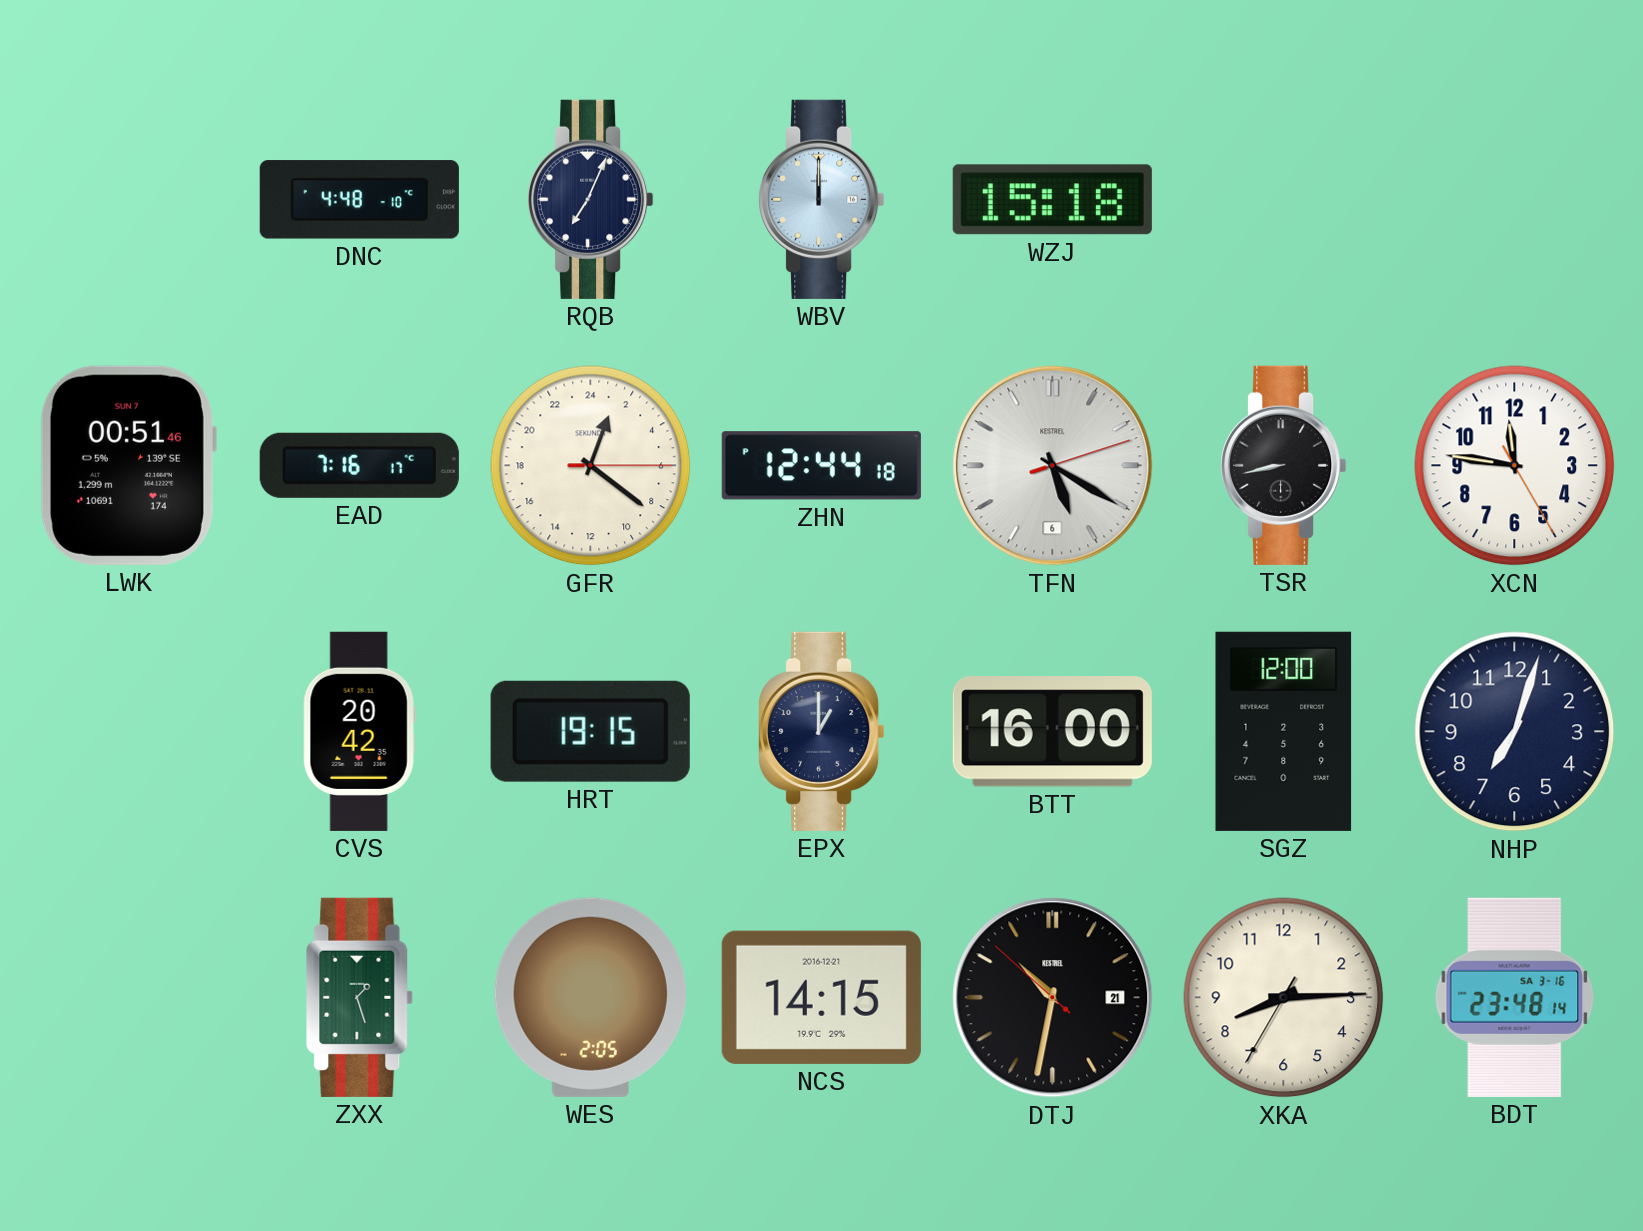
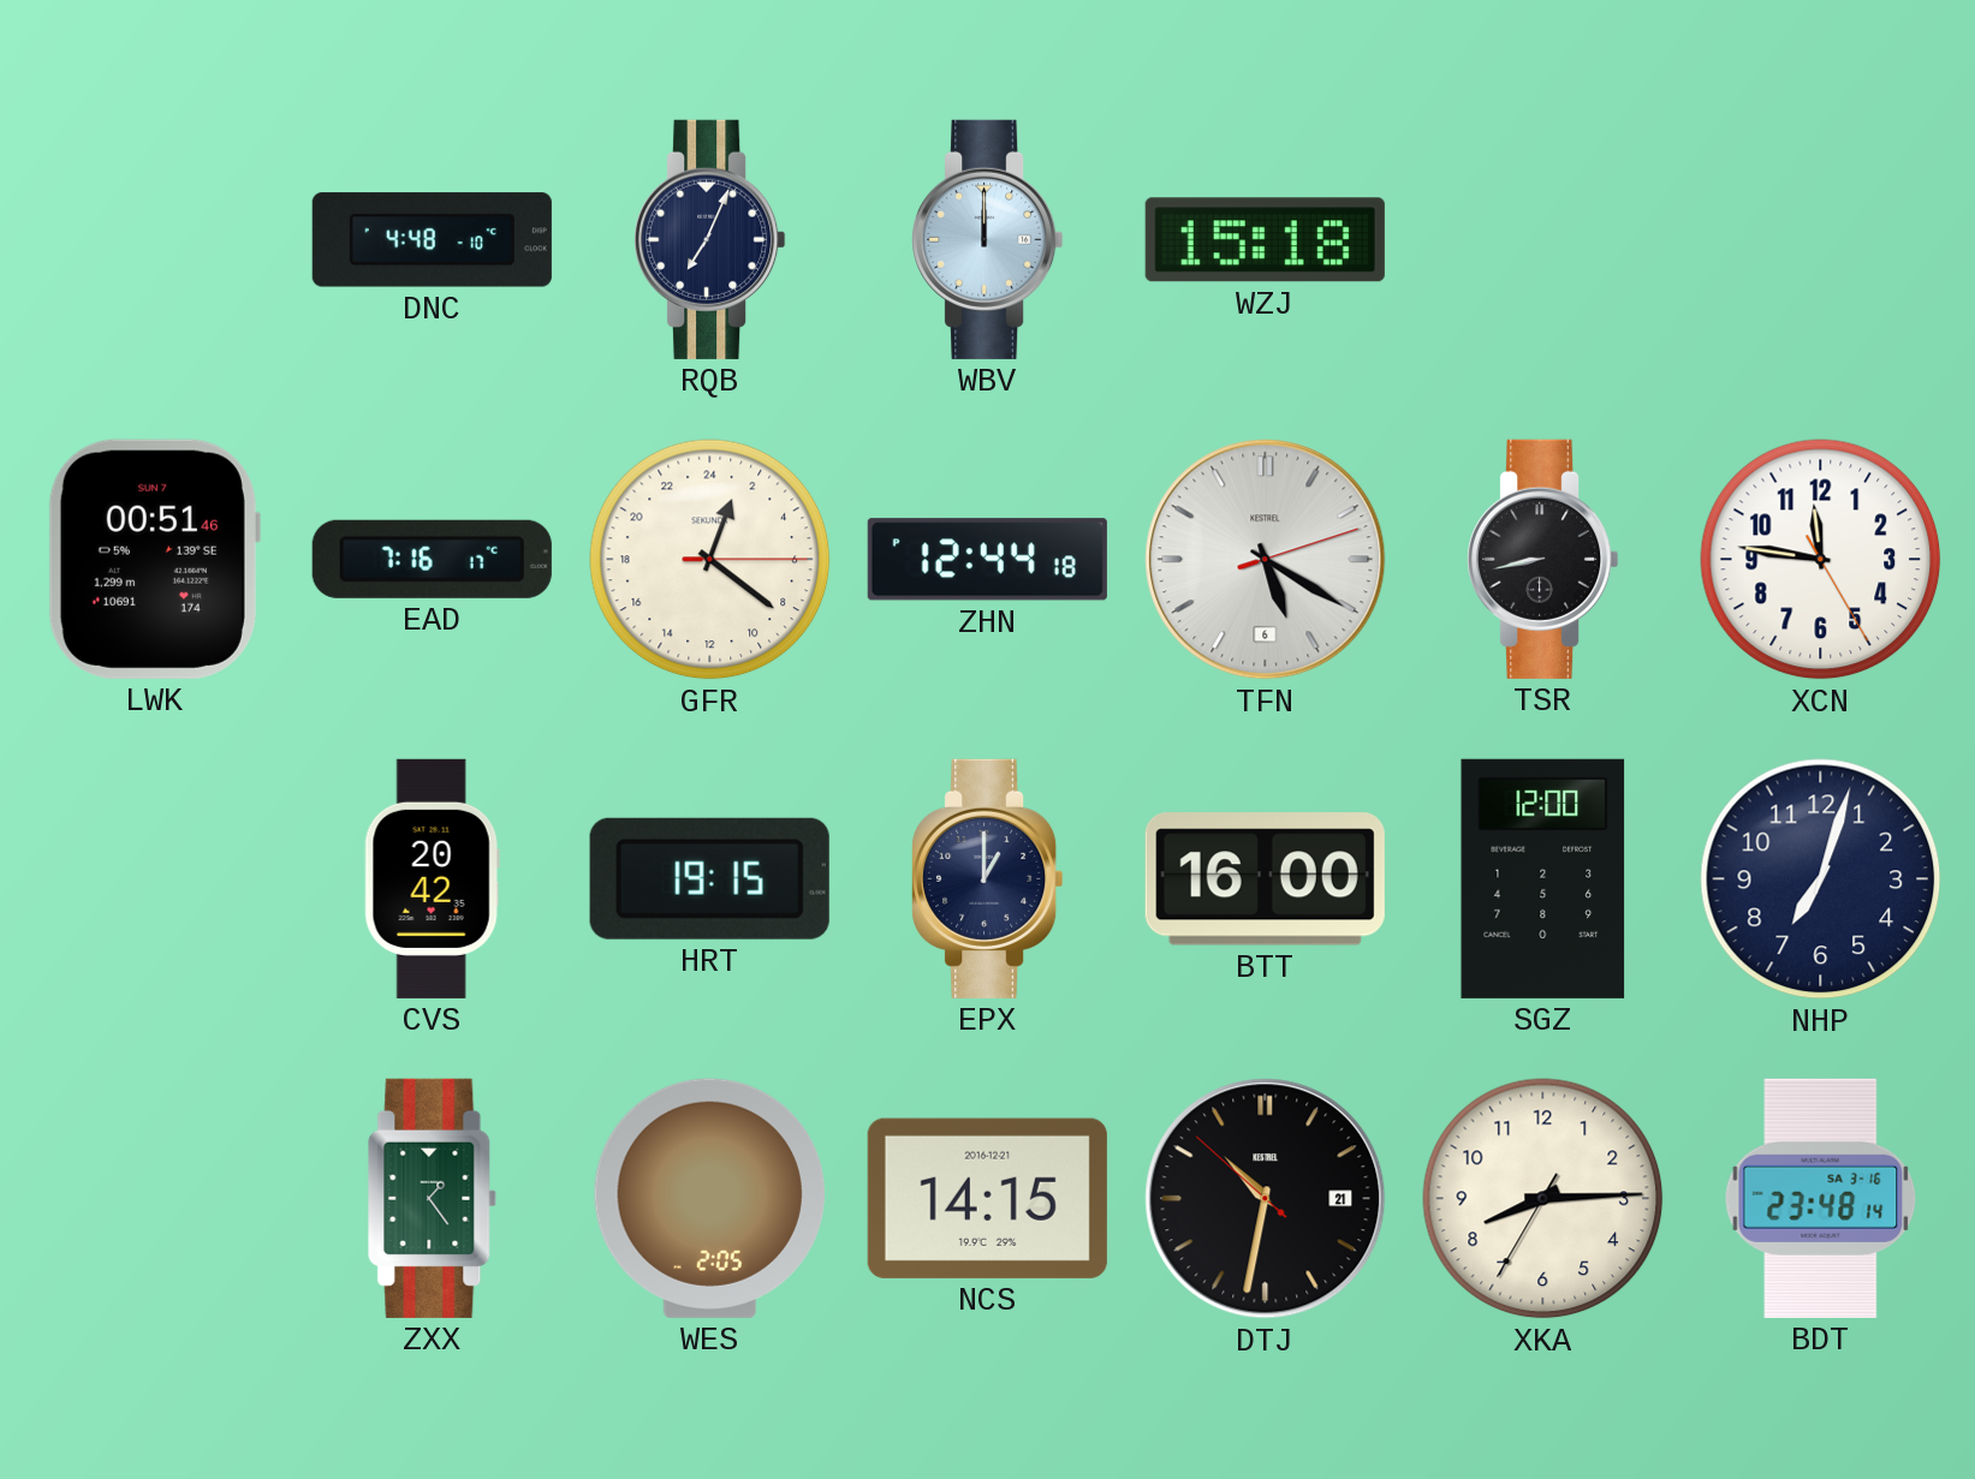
ZXX: 1:27 -> 1:24 (433, 1198)
